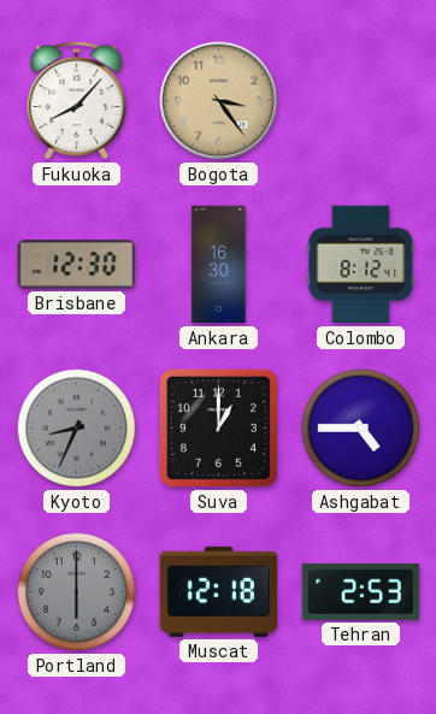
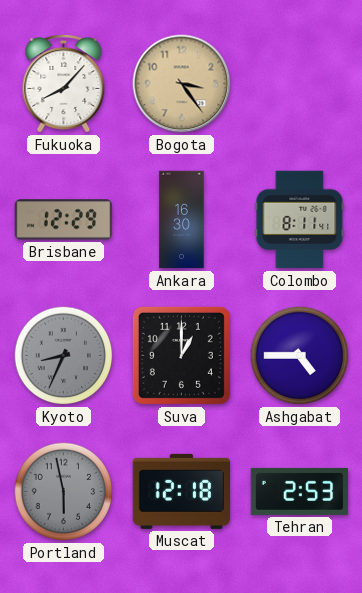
Brisbane: 12:30 -> 12:29 (64, 220)
Colombo: 8:12 -> 8:11 (300, 220)
Portland: 6:00 -> 5:58 (64, 492)
